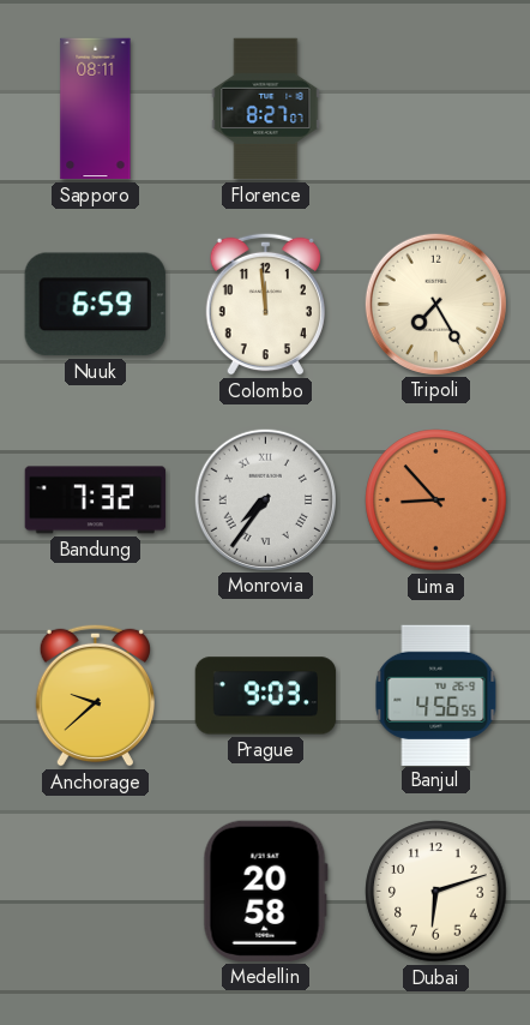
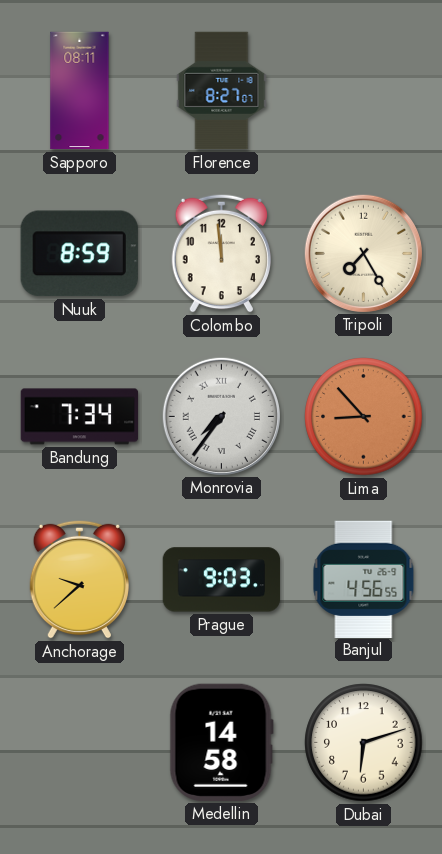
Nuuk: 6:59 -> 8:59 (79, 254)
Bandung: 7:32 -> 7:34 (80, 417)
Medellin: 20:58 -> 14:58 (221, 742)
